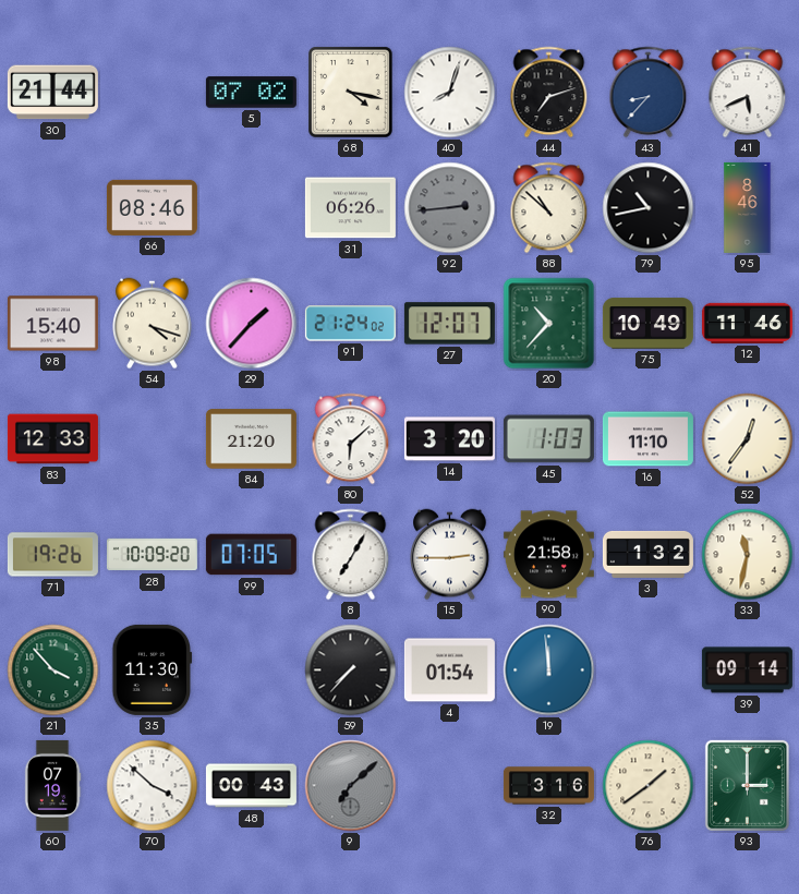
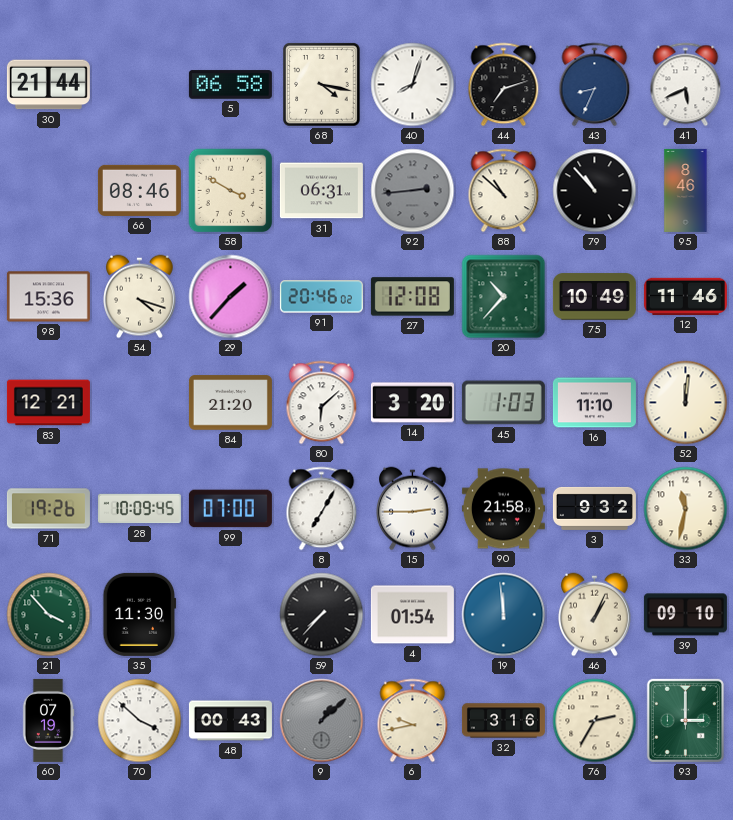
5: 07:02 -> 06:58 (230, 85)
43: 8:37 -> 8:34 (595, 85)
58: none -> 3:50 (231, 191)
31: 06:26 -> 06:31 (321, 191)
79: 10:43 -> 10:53 (595, 191)
98: 15:40 -> 15:36 (48, 297)
91: 21:24 -> 20:46 (321, 297)
27: 12:07 -> 12:08 (412, 297)
83: 12:33 -> 12:21 (48, 403)
52: 12:36 -> 12:01 (686, 403)
28: 10:09:20 -> 10:09:45 (139, 509)
99: 07:05 -> 07:00 (230, 509)
3: 1:32 -> 9:32 (594, 508)
46: none -> 1:04 (595, 615)
39: 09:14 -> 09:10 (685, 615)
9: 7:08 -> 1:08 (322, 721)
6: none -> 9:43 (413, 721)
76: 1:39 -> 2:35 (595, 721)
